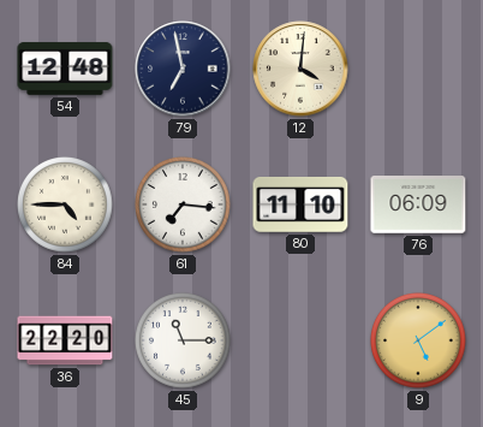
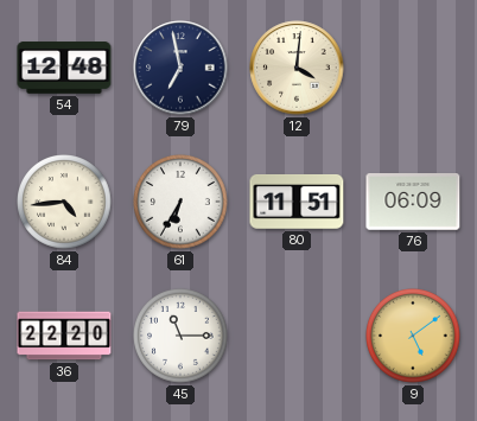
84: 4:45 -> 4:44 (64, 203)
61: 7:16 -> 6:35 (180, 203)
80: 11:10 -> 11:51 (297, 202)
